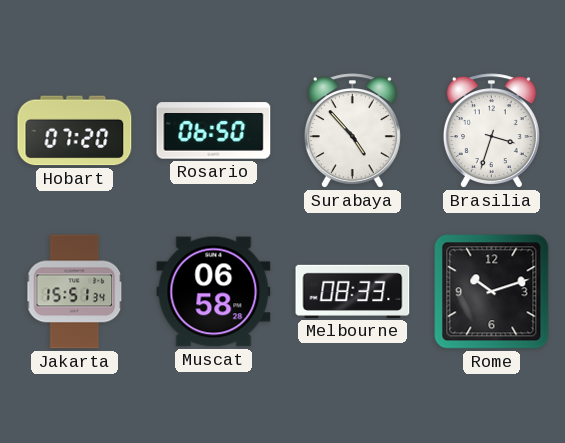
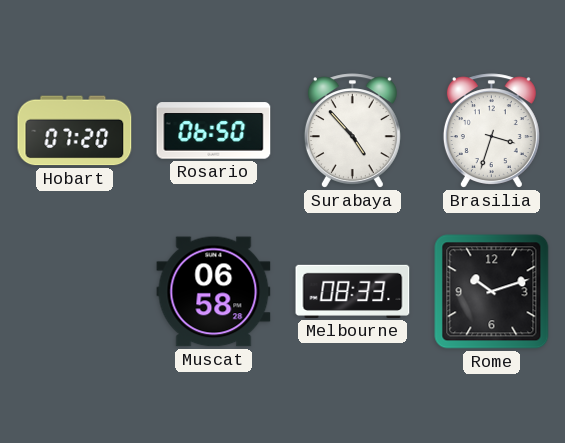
Jakarta: 15:51 -> none (75, 292)
